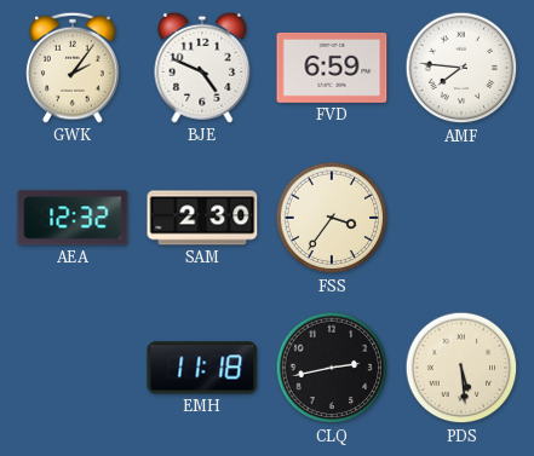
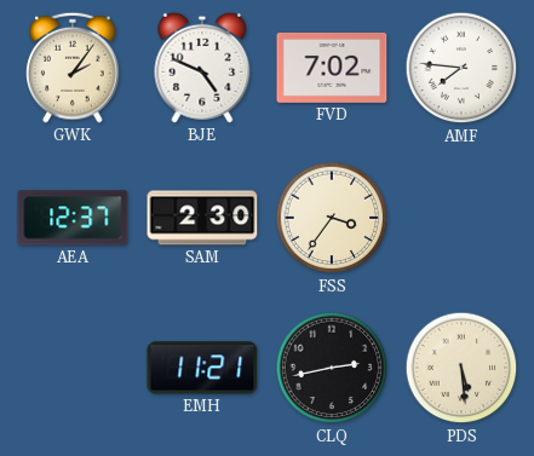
FVD: 6:59 -> 7:02 (332, 68)
AEA: 12:32 -> 12:37 (73, 218)
EMH: 11:18 -> 11:21 (202, 368)
